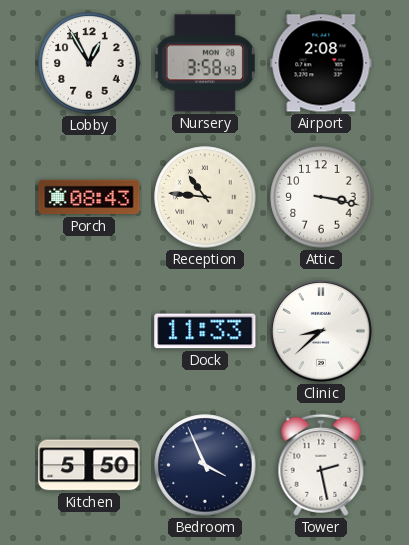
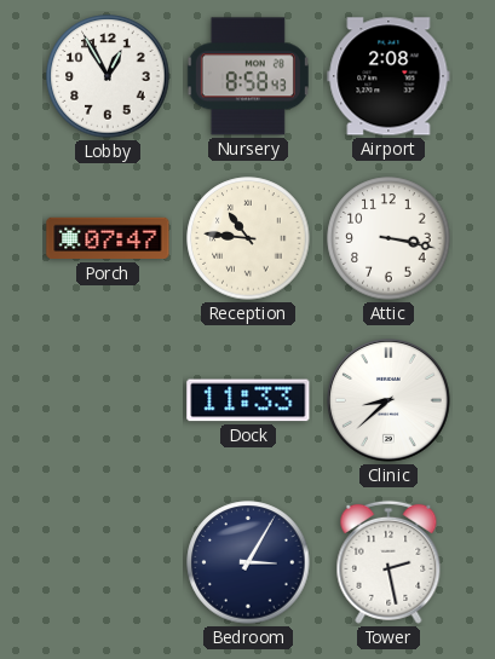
Nursery: 3:58 -> 8:58 (248, 76)
Porch: 08:43 -> 07:47 (108, 238)
Kitchen: 5:50 -> none (89, 465)
Bedroom: 3:56 -> 3:05 (248, 562)
